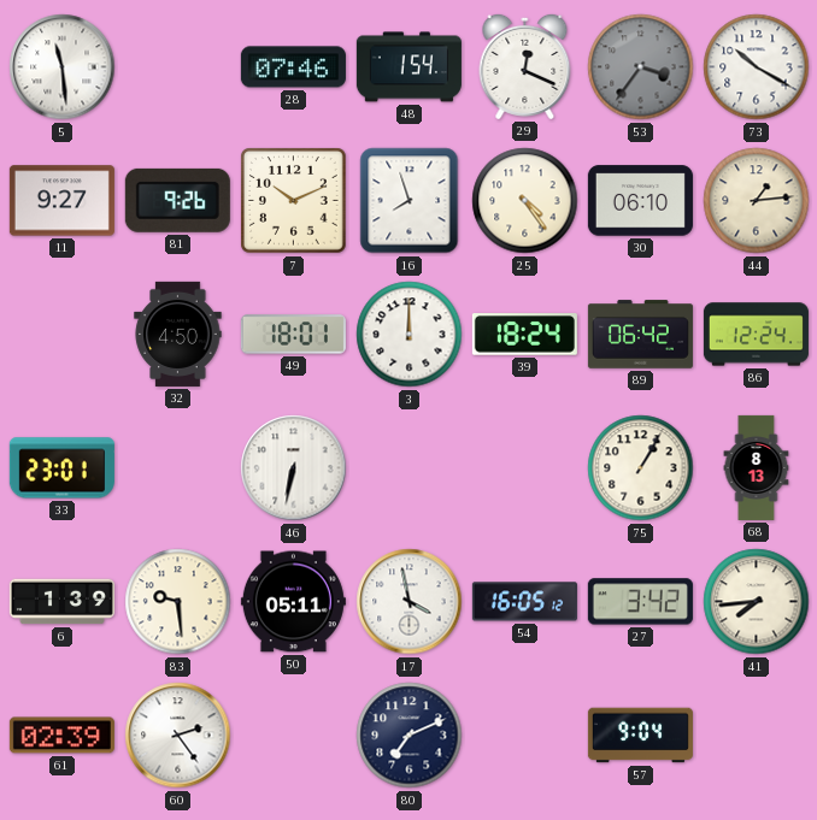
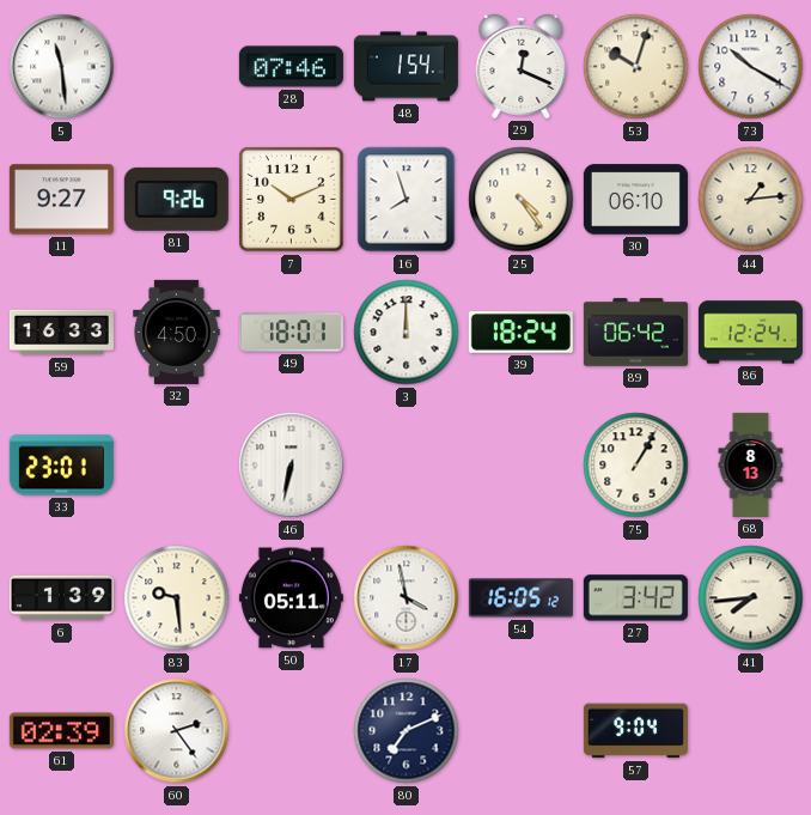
53: 3:36 -> 10:03 (636, 67)
53 dial: grey -> cream (636, 67)
59: none -> 16:33 (61, 333)
